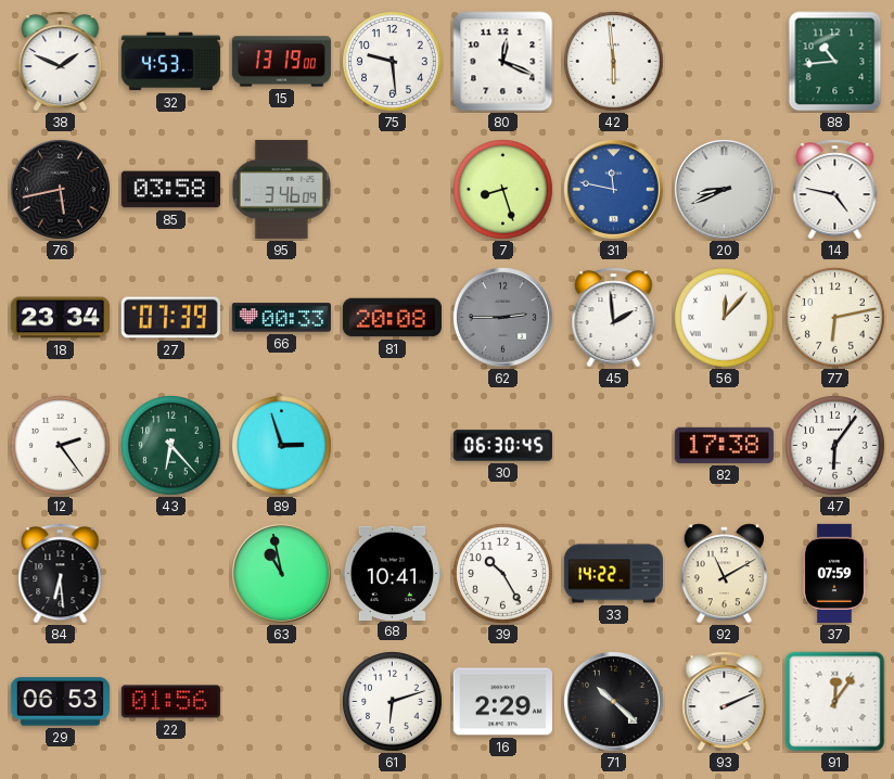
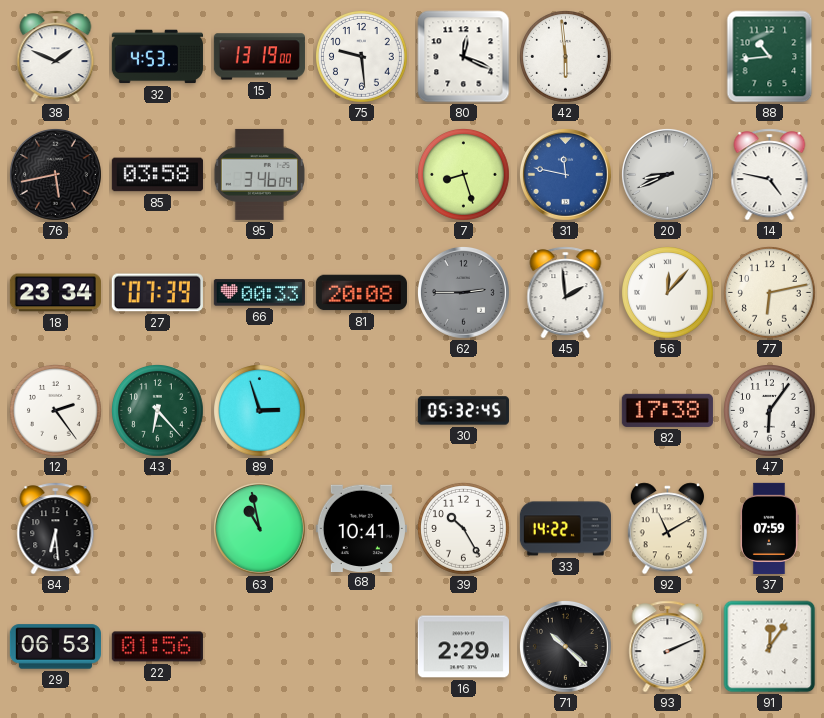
30: 06:30 -> 05:32 (463, 411)
61: 6:12 -> none (393, 702)
